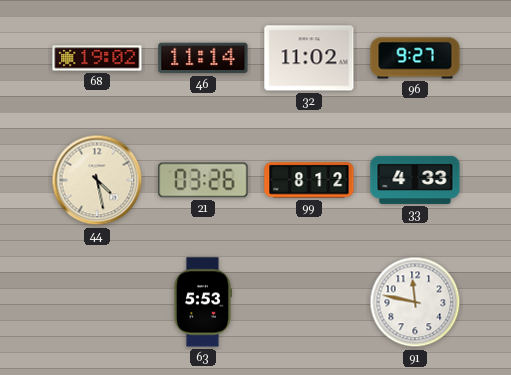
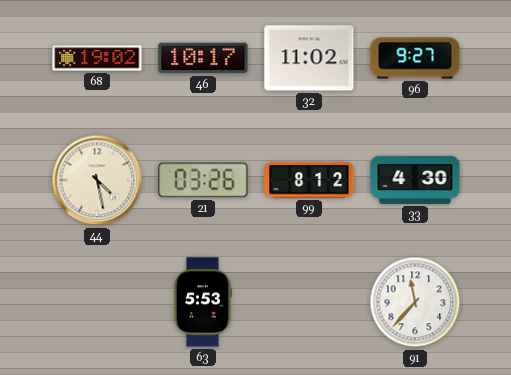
46: 11:14 -> 10:17 (203, 58)
33: 4:33 -> 4:30 (415, 180)
91: 11:47 -> 11:37 (415, 302)
